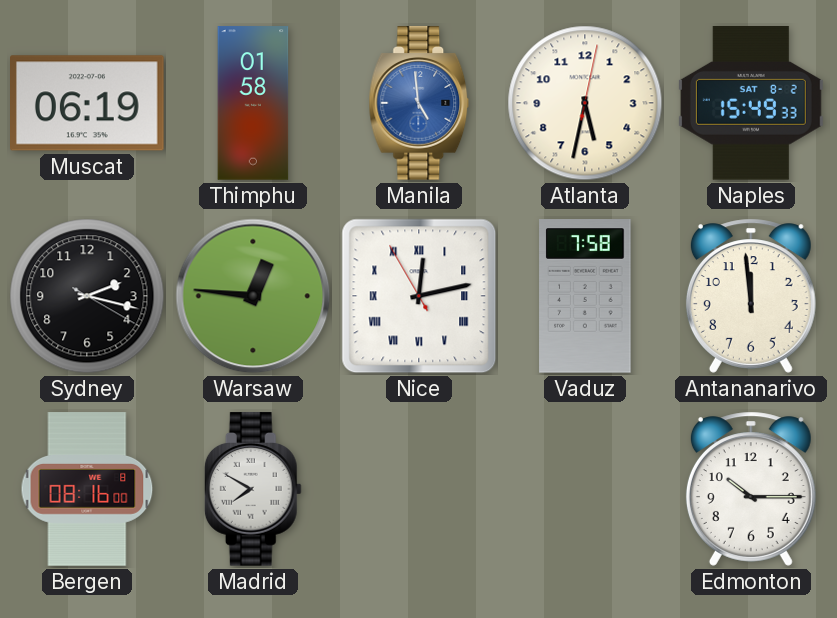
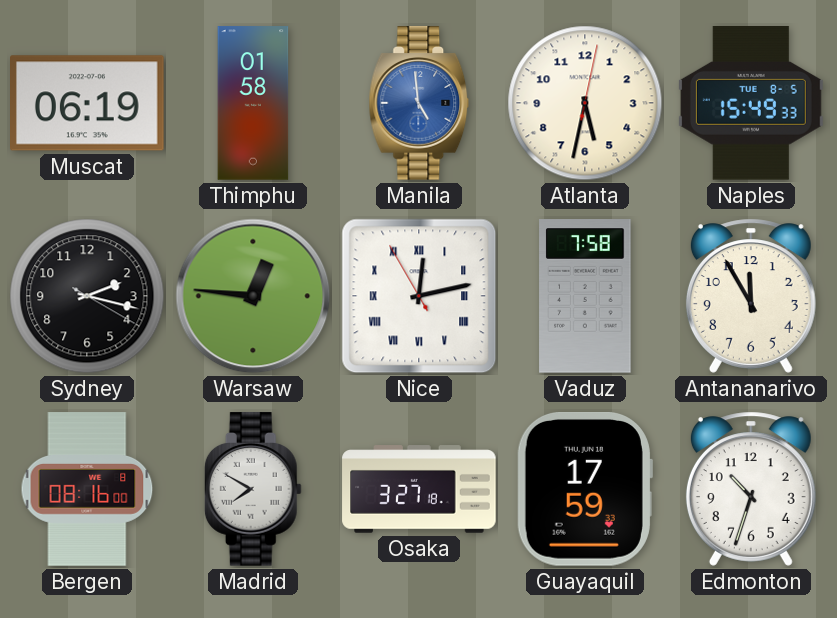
Naples date: SAT 8-2 -> TUE 8-5 (751, 104)
Antananarivo: 11:59 -> 11:55 (751, 296)
Osaka: none -> 3:27 (419, 489)
Guayaquil: none -> 17:59 (585, 490)
Edmonton: 10:15 -> 10:33 (751, 489)
